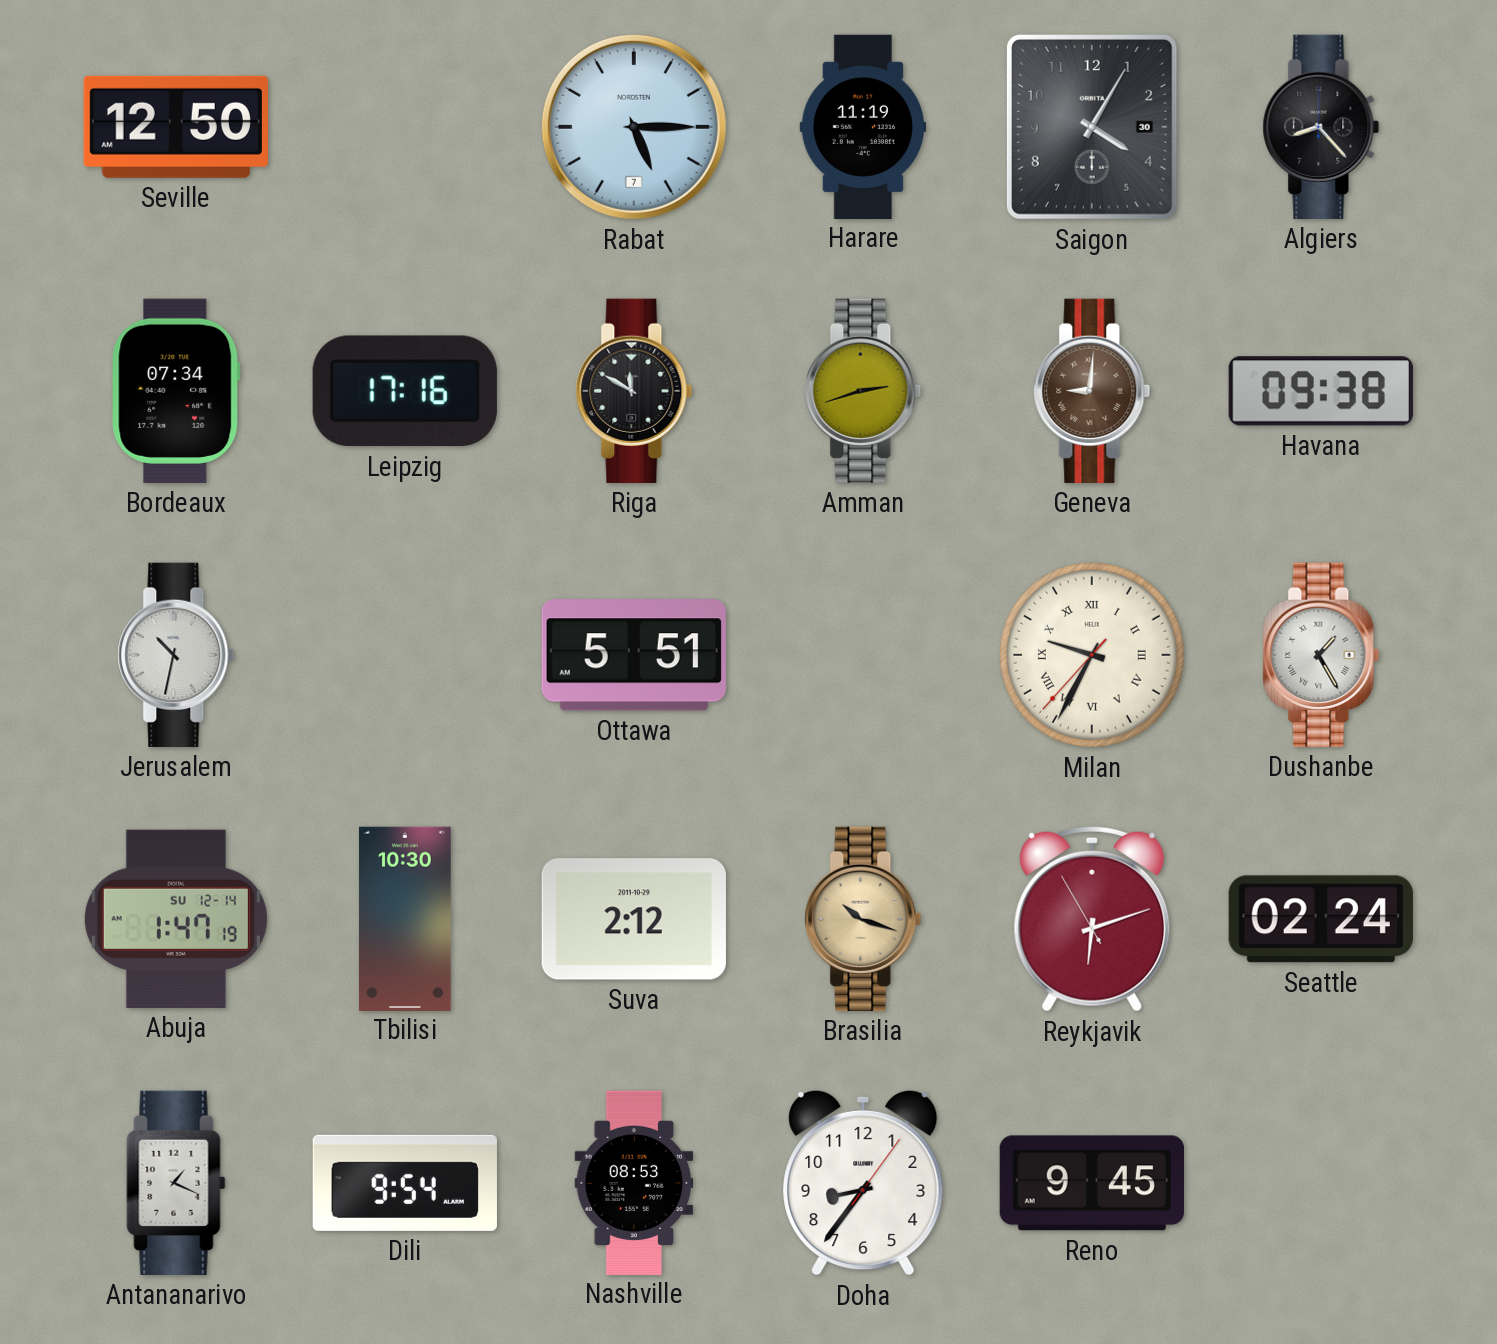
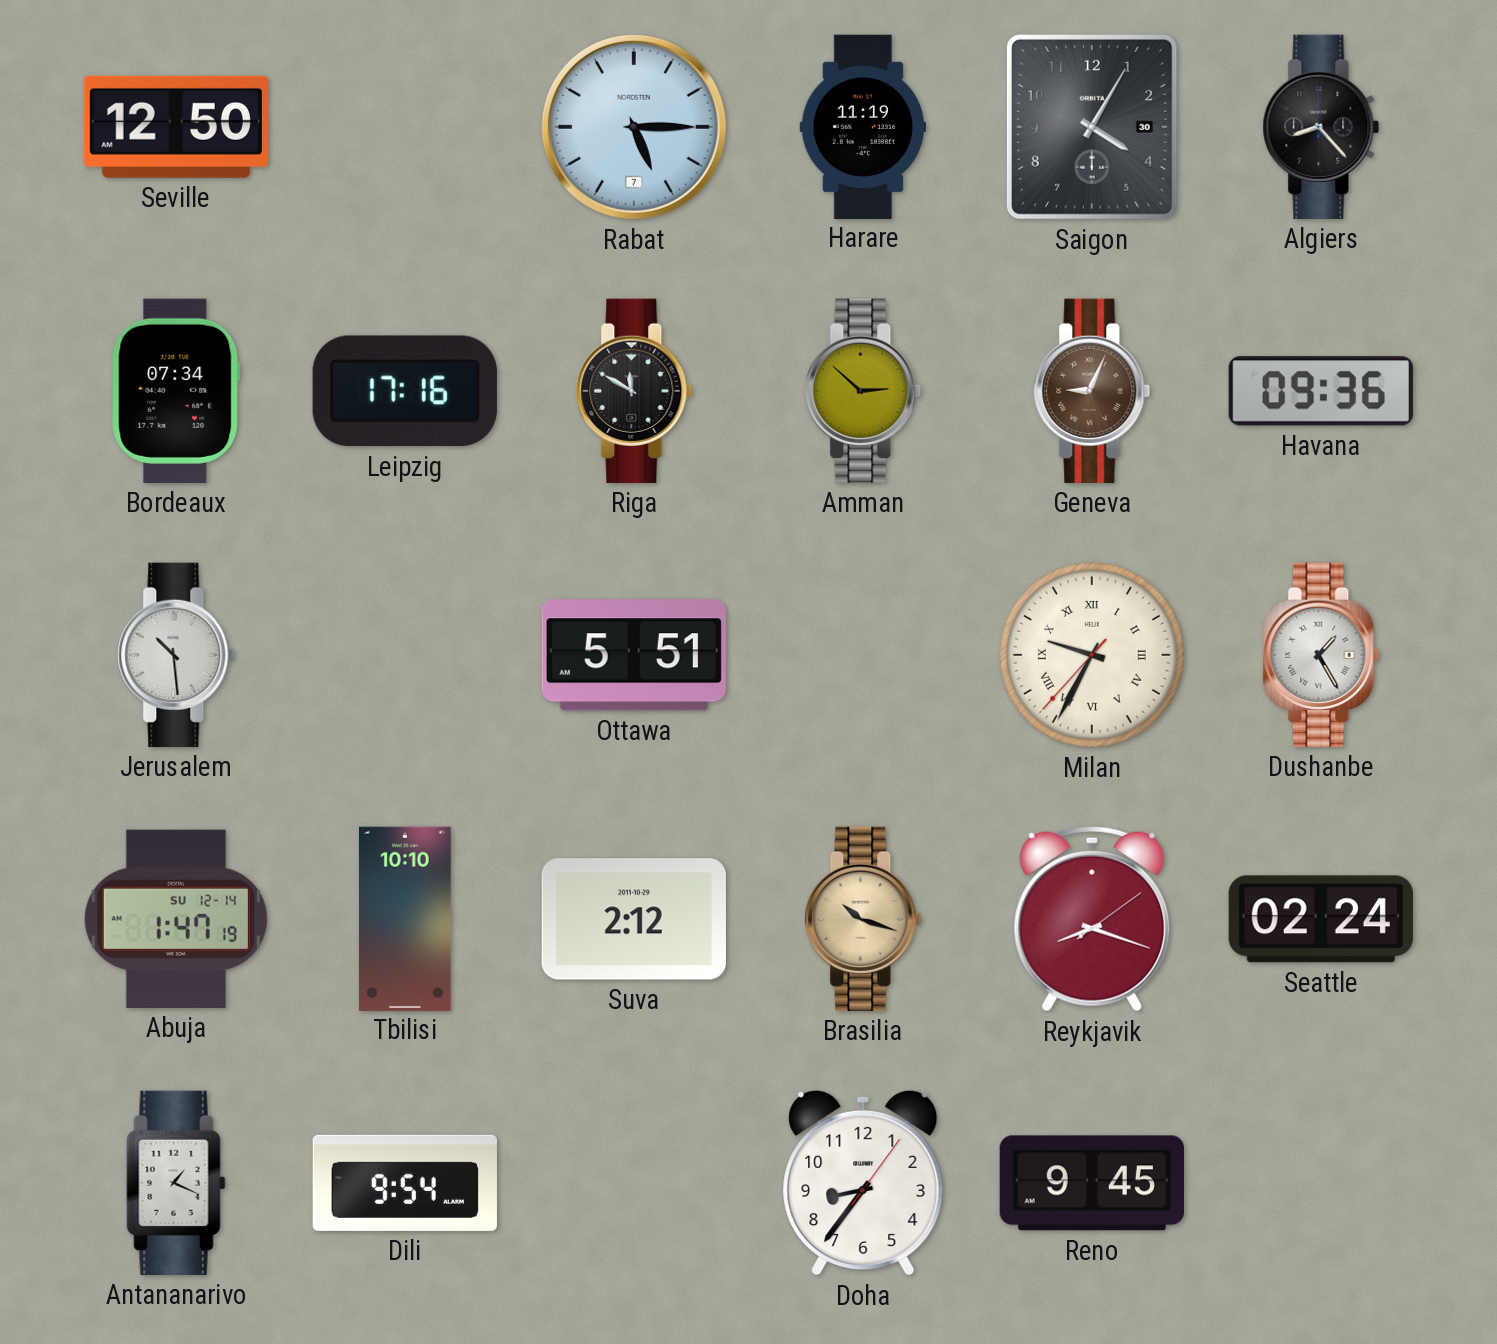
Amman: 2:42 -> 2:52 (863, 391)
Geneva: 9:01 -> 9:04 (1092, 391)
Havana: 09:38 -> 09:36 (1321, 391)
Jerusalem: 10:32 -> 10:29 (176, 655)
Tbilisi: 10:30 -> 10:10 (406, 918)
Reykjavik: 6:11 -> 8:18 (1092, 919)
Nashville: 08:53 -> none (634, 1182)
